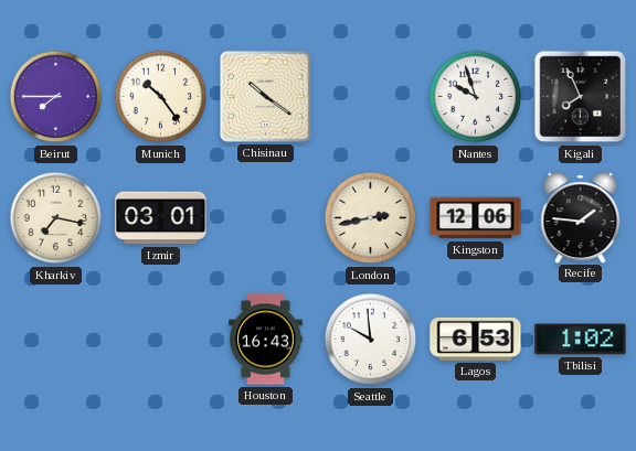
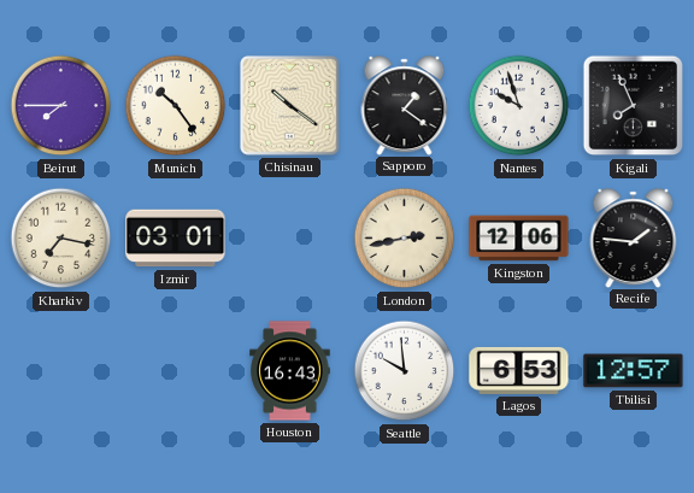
Sapporo: none -> 1:21 (405, 105)
Tbilisi: 1:02 -> 12:57 (634, 371)
